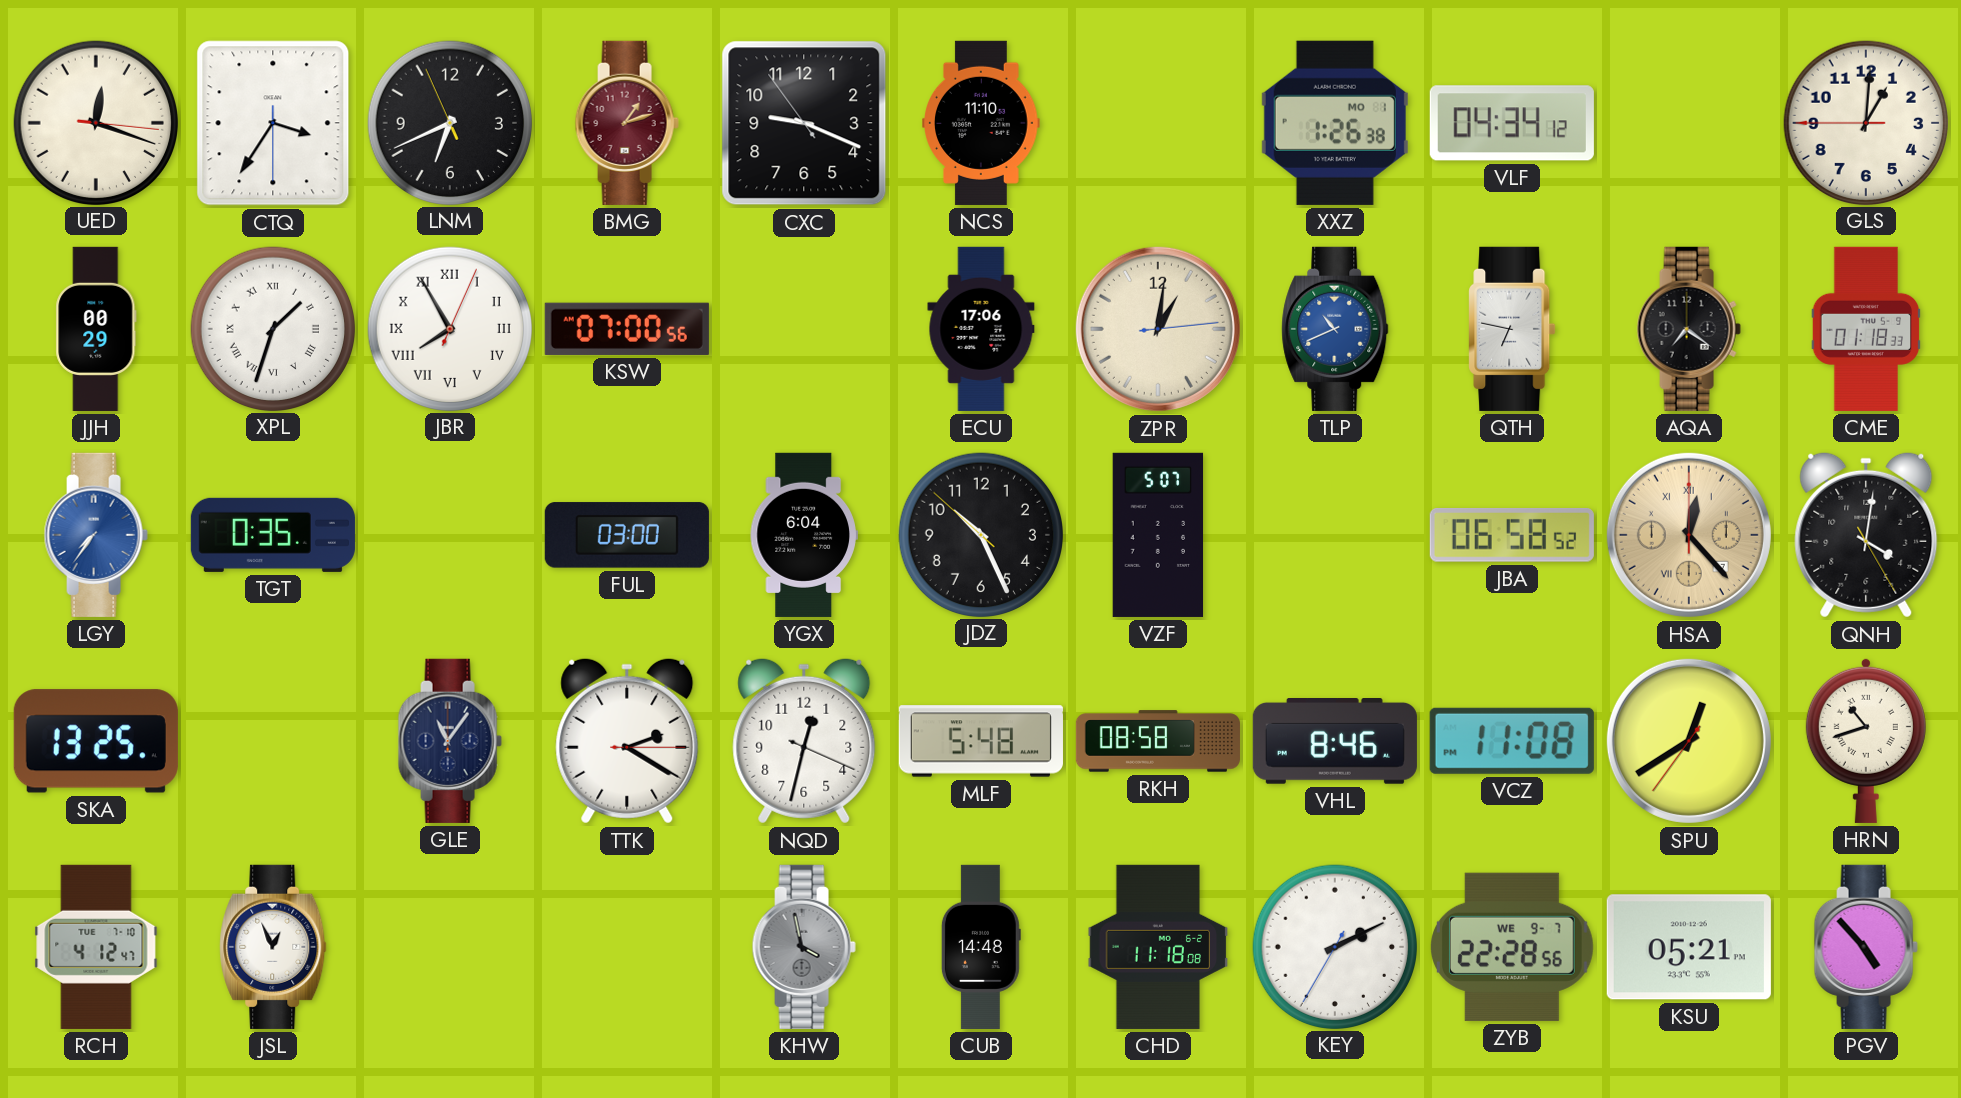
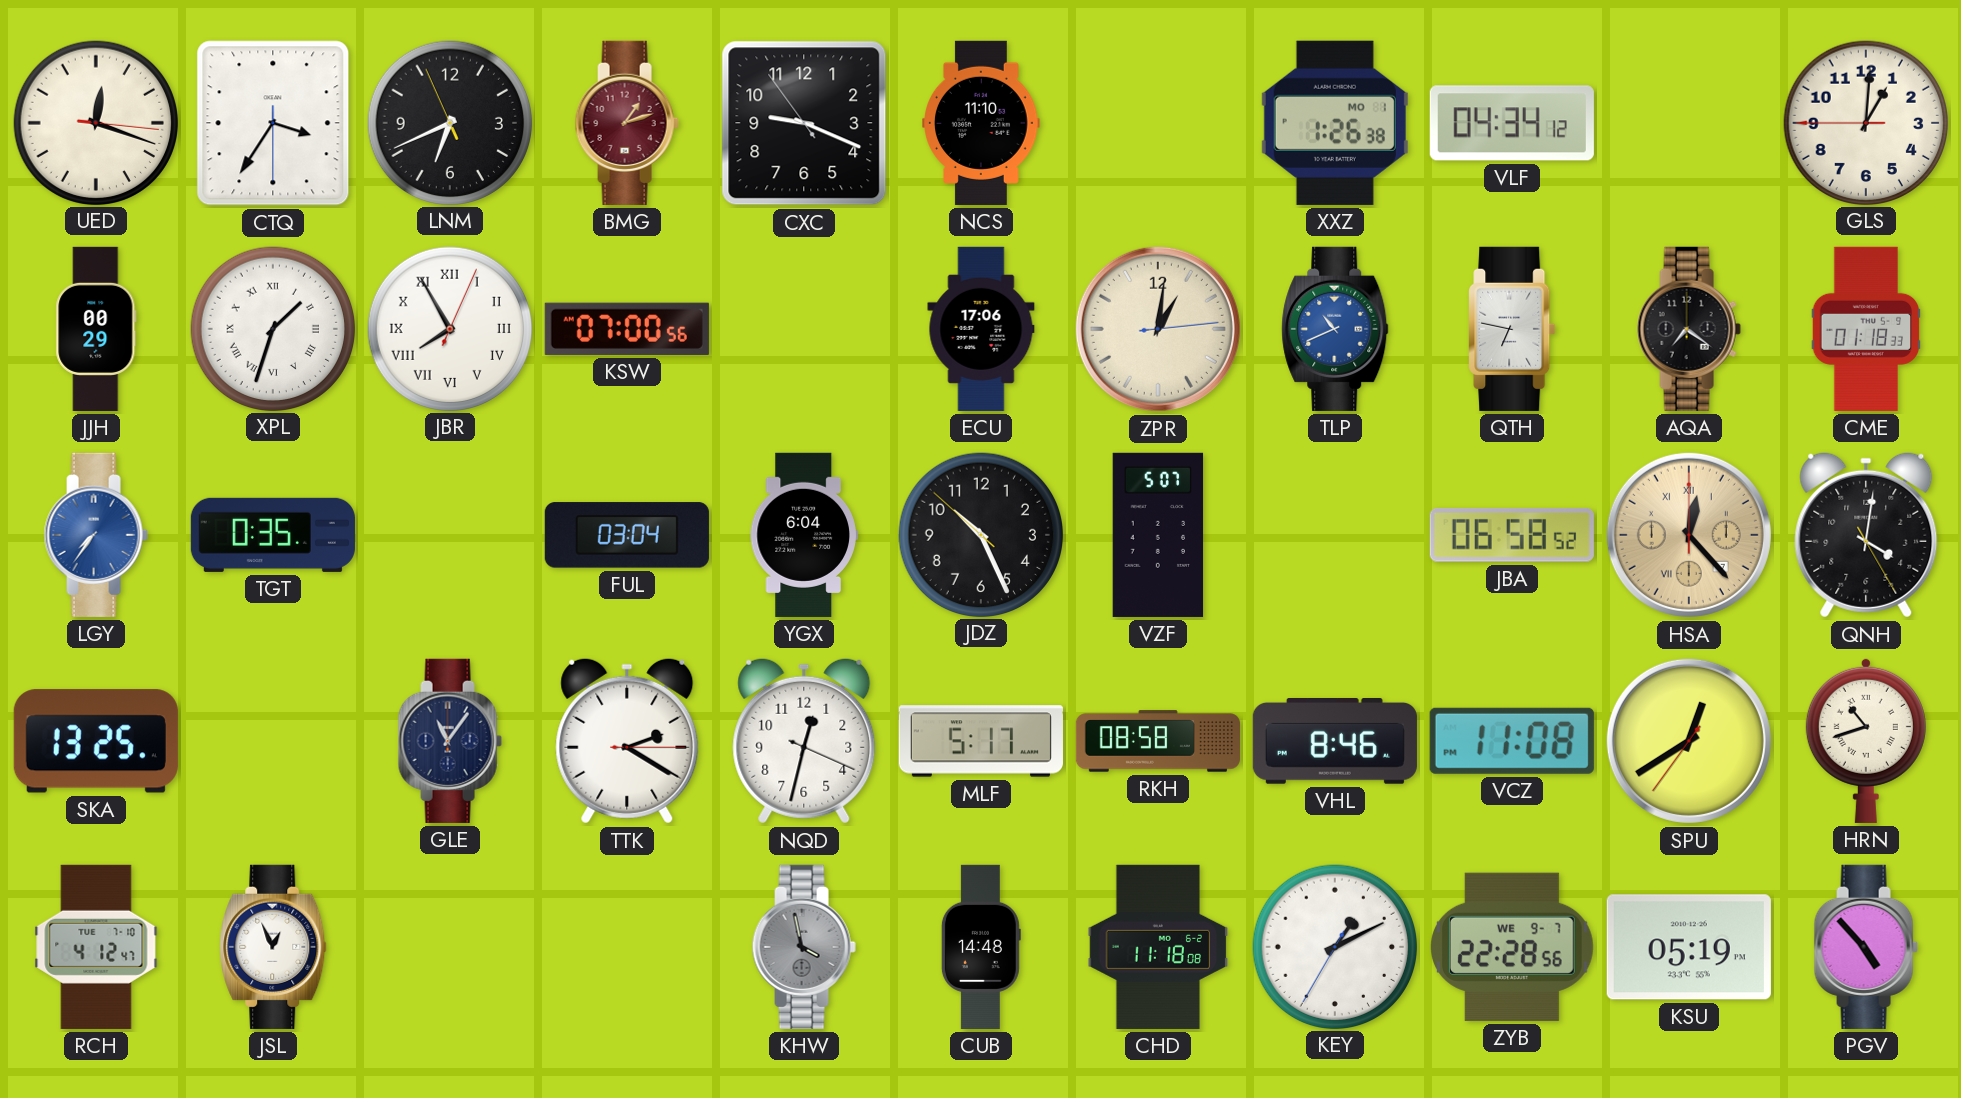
FUL: 03:00 -> 03:04 (627, 535)
MLF: 5:48 -> 5:17 (981, 741)
KEY: 2:10 -> 1:10 (1334, 946)
KSU: 05:21 -> 05:19 (1689, 947)
